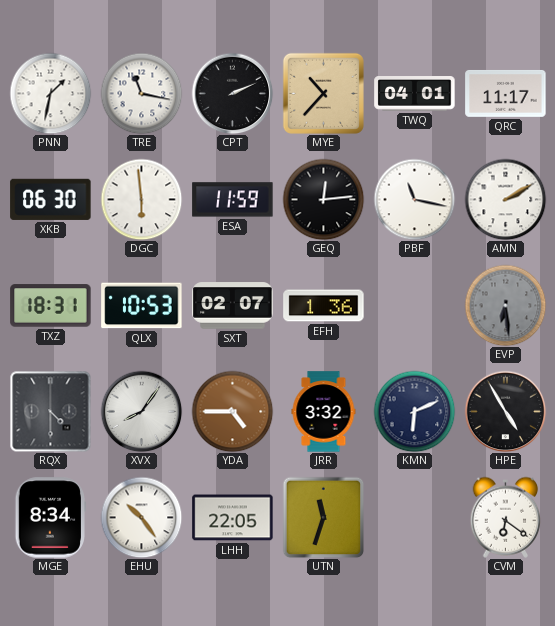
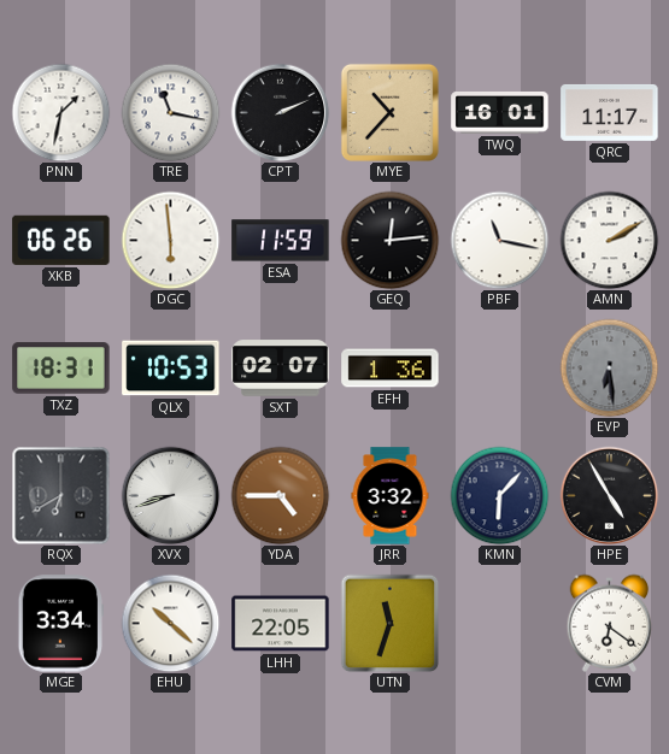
TWQ: 04:01 -> 16:01 (500, 113)
XKB: 06:30 -> 06:26 (61, 240)
RQX: 4:30 -> 6:40 (60, 495)
XVX: 8:06 -> 8:42 (170, 495)
KMN: 6:11 -> 6:07 (499, 495)
MGE: 8:34 -> 3:34 (60, 624)
EHU: 10:24 -> 10:22 (170, 623)
